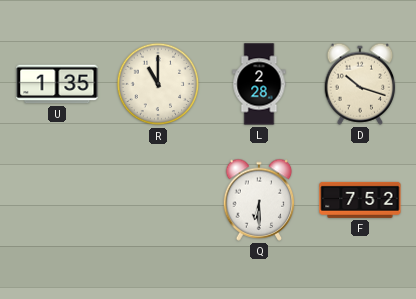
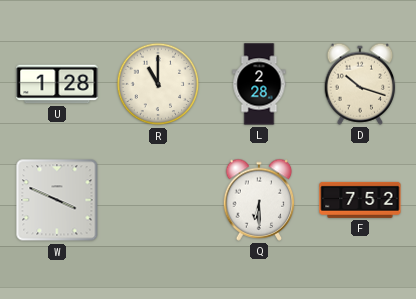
U: 1:35 -> 1:28 (57, 84)
W: none -> 3:49 (57, 200)
